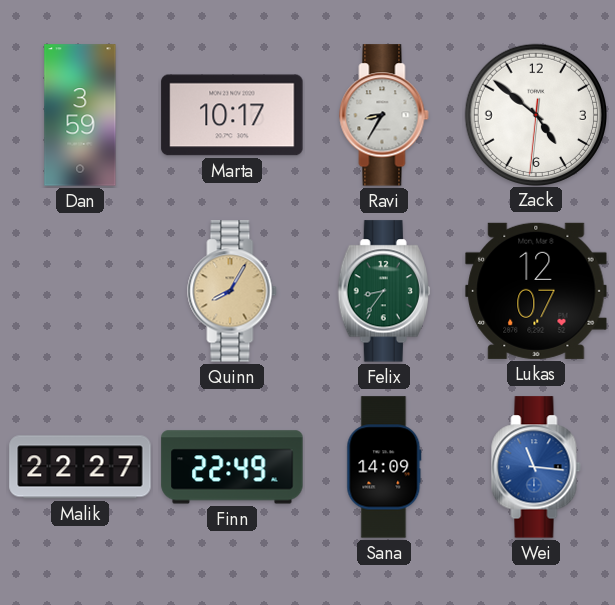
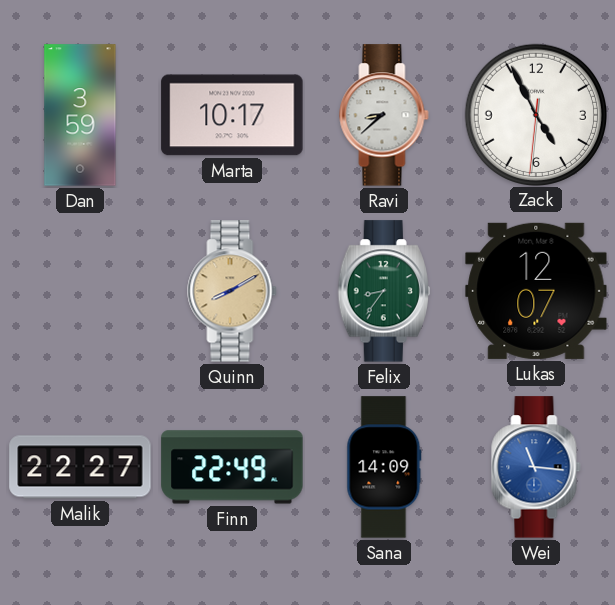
Ravi: 8:35 -> 8:38 (384, 115)
Zack: 4:51 -> 4:55 (535, 114)
Quinn: 8:05 -> 8:10 (232, 291)
